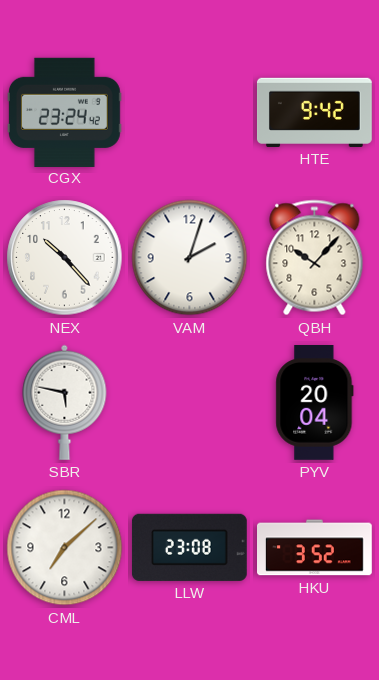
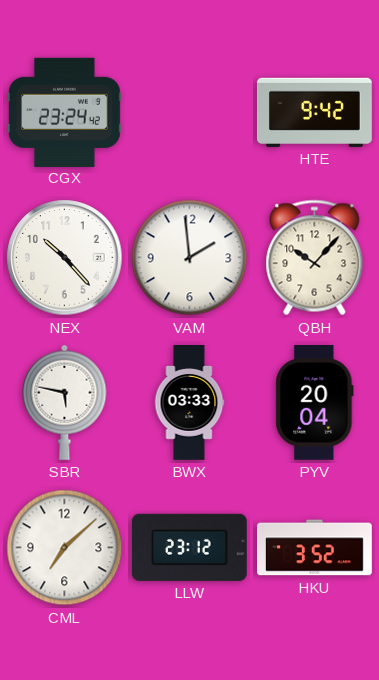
VAM: 2:03 -> 1:59 (190, 258)
BWX: none -> 03:33 (189, 403)
LLW: 23:08 -> 23:12 (189, 547)
